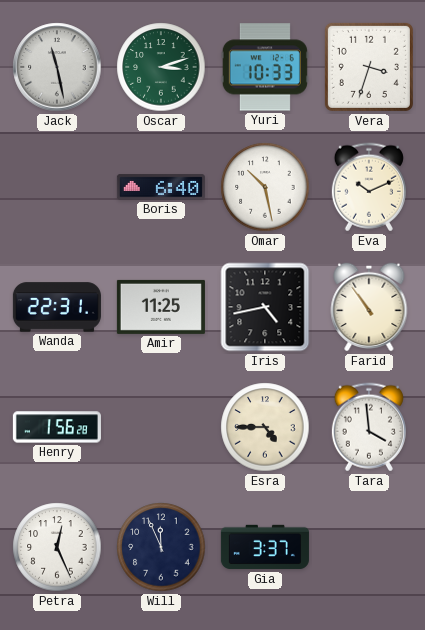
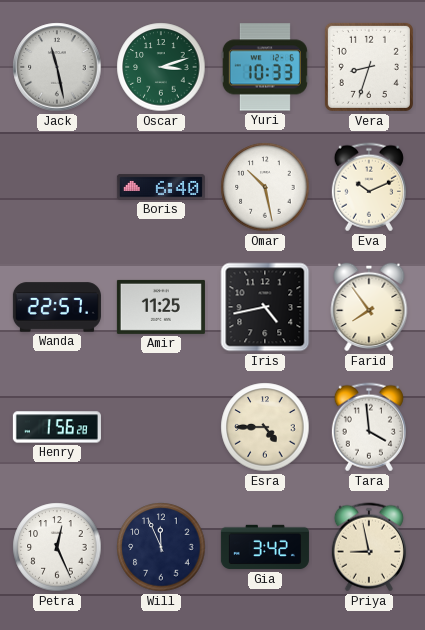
Vera: 3:33 -> 8:33 (369, 67)
Wanda: 22:31 -> 22:57 (57, 307)
Farid: 10:54 -> 7:54 (369, 307)
Gia: 3:37 -> 3:42 (265, 547)
Priya: none -> 8:58 (369, 547)
